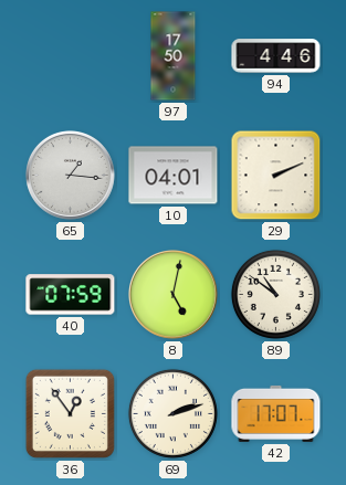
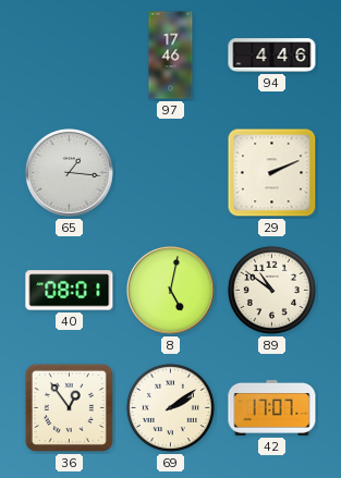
97: 17:50 -> 17:46 (171, 56)
10: 04:01 -> none (174, 176)
40: 07:59 -> 08:01 (70, 291)
69: 2:12 -> 2:09 (170, 407)
